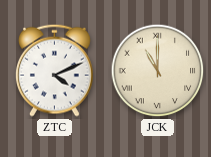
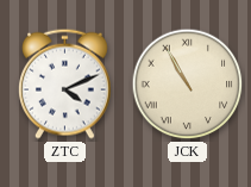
JCK: 11:00 -> 10:55 (188, 85)
